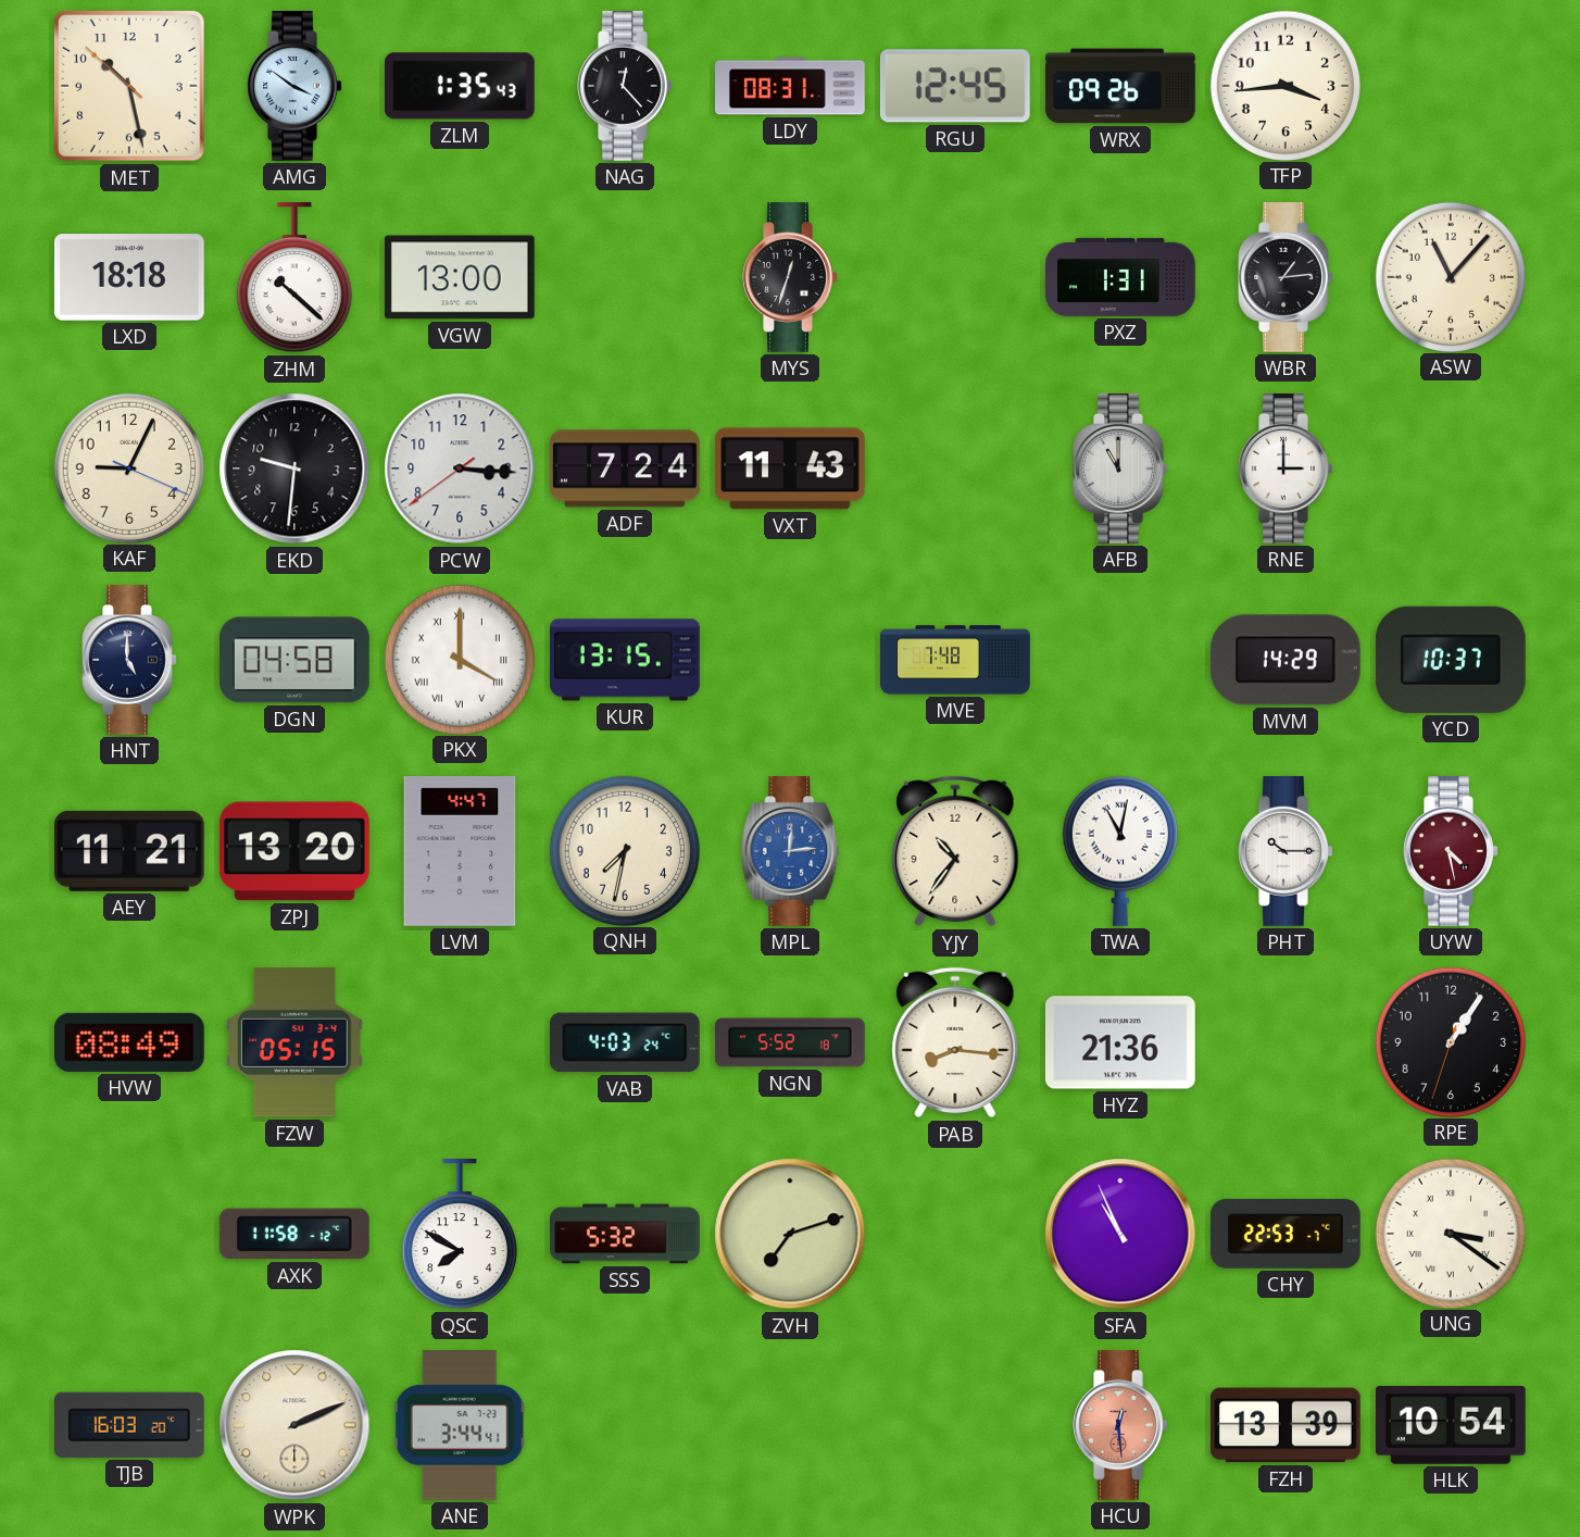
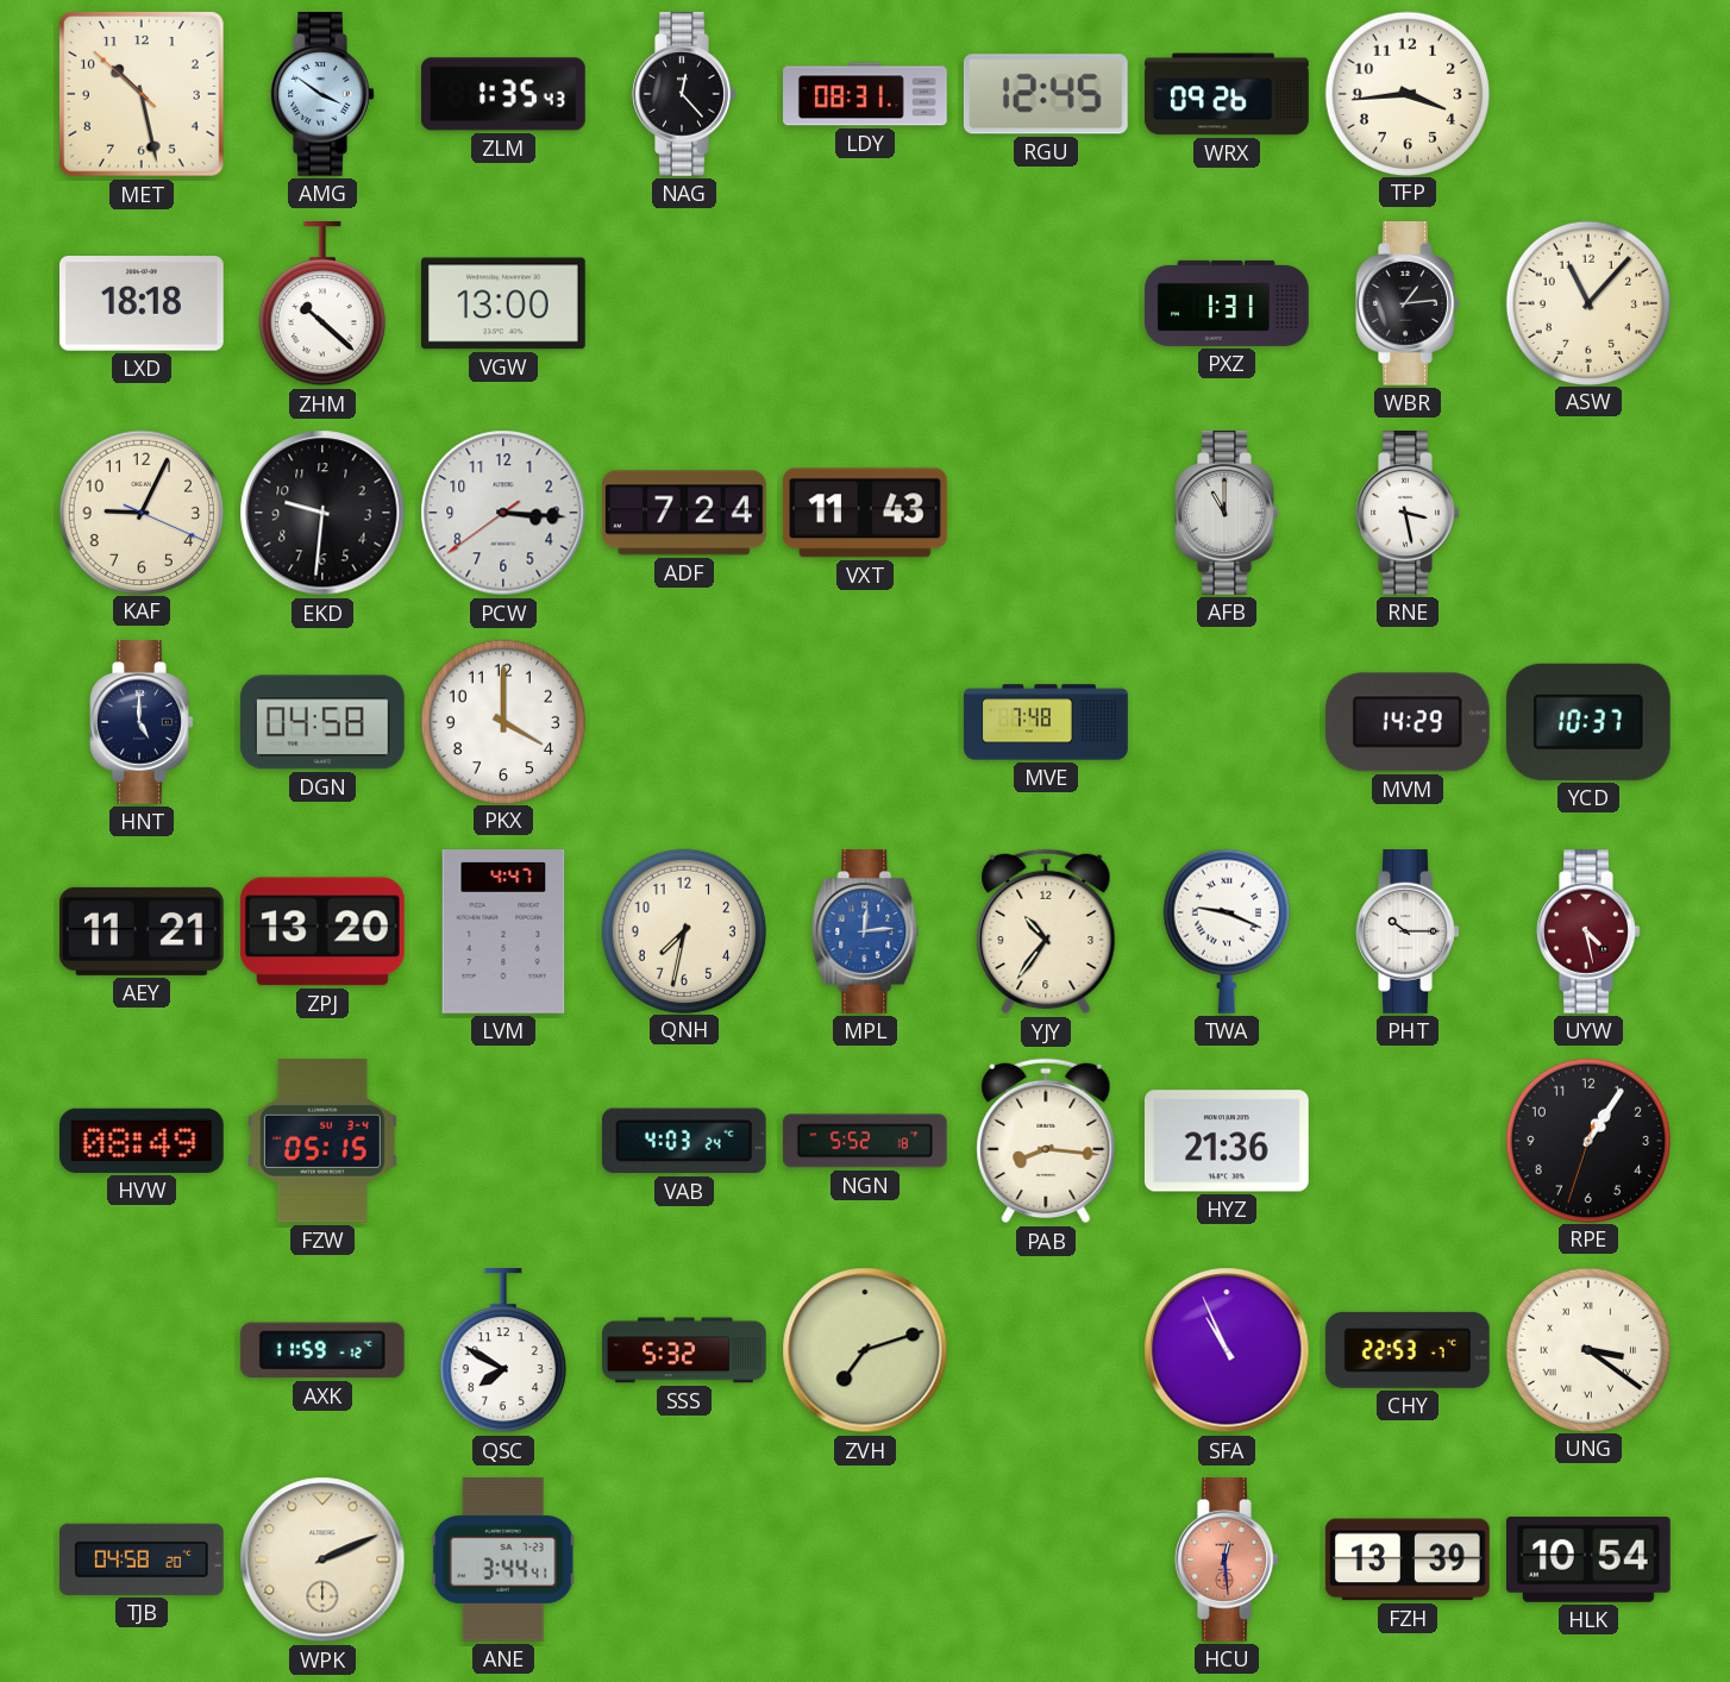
MYS: 12:33 -> none (790, 278)
RNE: 3:00 -> 3:28 (1408, 514)
PKX numerals: Roman -> Arabic (502, 721)
KUR: 13:15 -> none (626, 660)
TWA: 11:02 -> 9:19 (1227, 931)
AXK: 11:58 -> 11:59 (322, 1350)
TJB: 16:03 -> 04:58 (142, 1559)
